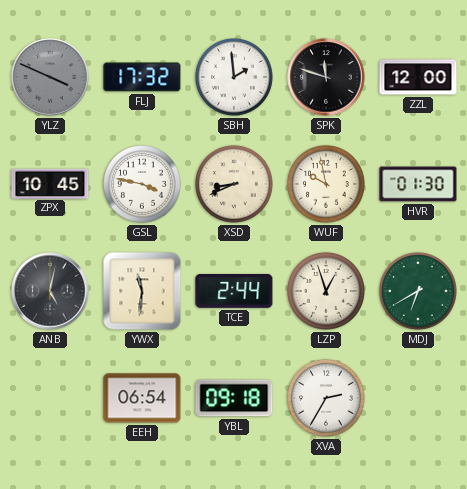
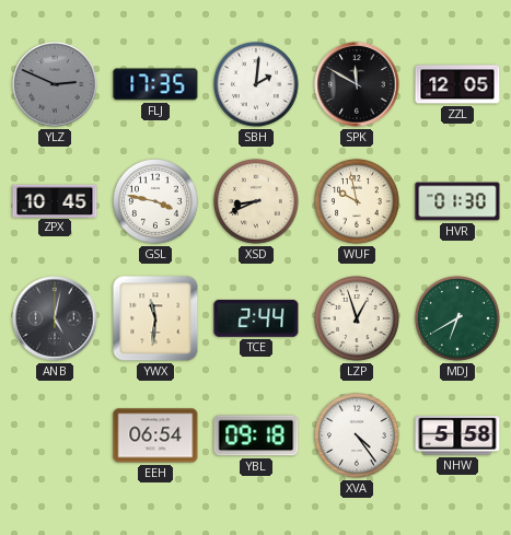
YLZ: 3:49 -> 2:49 (55, 84)
FLJ: 17:32 -> 17:35 (155, 84)
SBH: 1:59 -> 2:01 (257, 85)
SPK: 11:48 -> 11:50 (357, 84)
ZZL: 12:00 -> 12:05 (457, 84)
XVA: 2:35 -> 4:24 (358, 437)
NHW: none -> 5:58 (457, 435)
